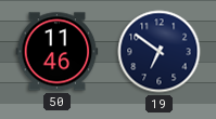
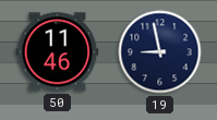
19: 6:51 -> 8:58 (160, 52)
